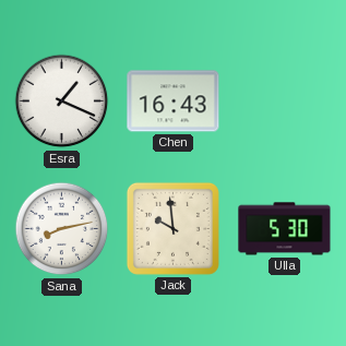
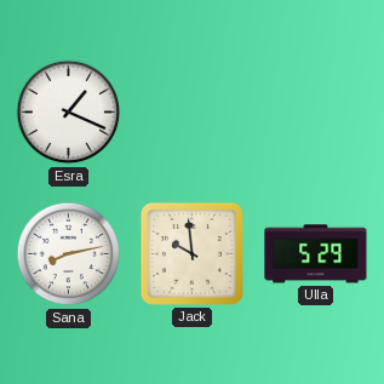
Chen: 16:43 -> none (174, 102)
Ulla: 5:30 -> 5:29 (316, 254)
